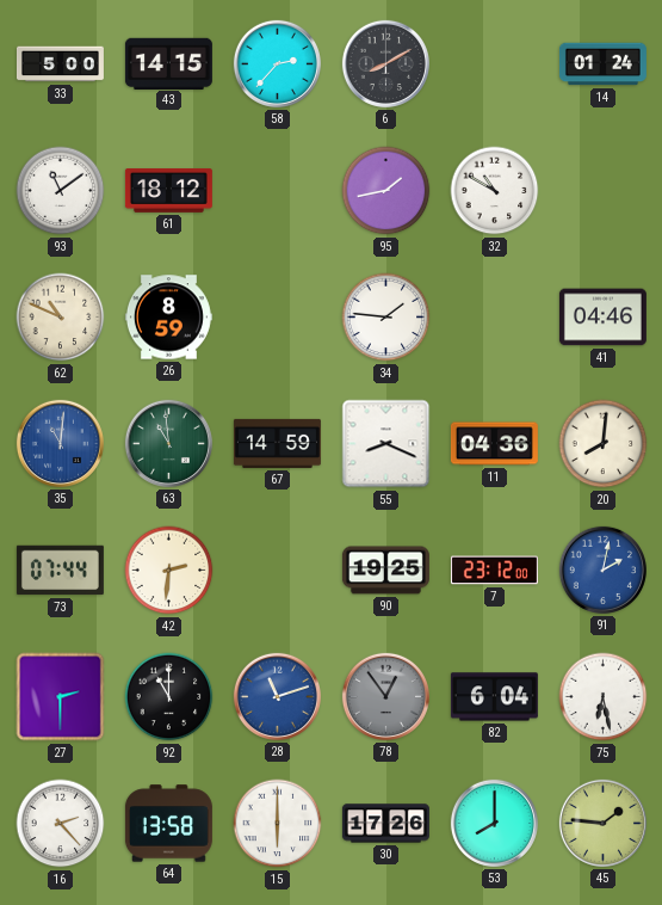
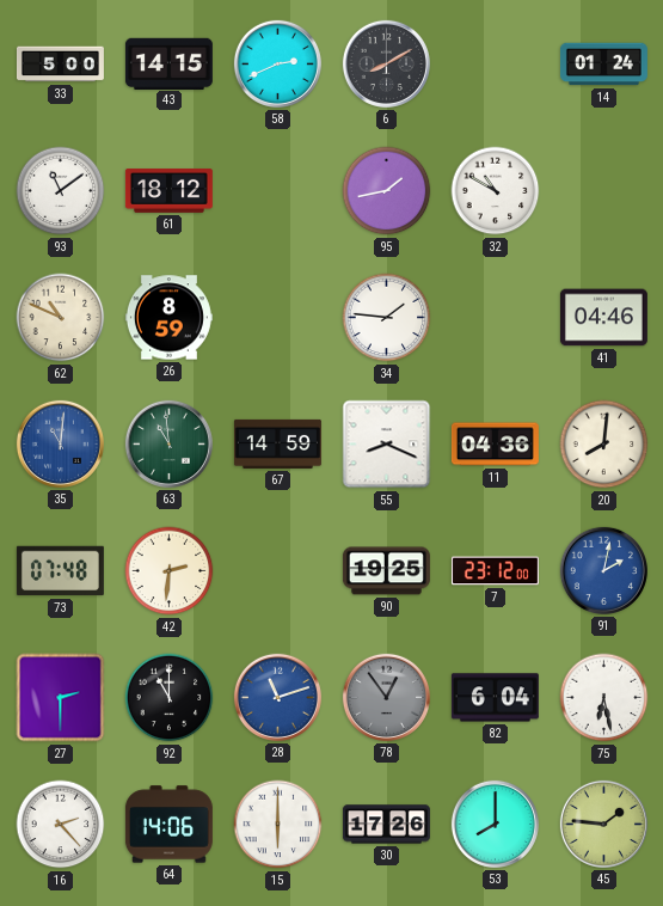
58: 2:37 -> 2:41 (277, 63)
73: 07:44 -> 07:48 (60, 571)
64: 13:58 -> 14:06 (168, 825)
